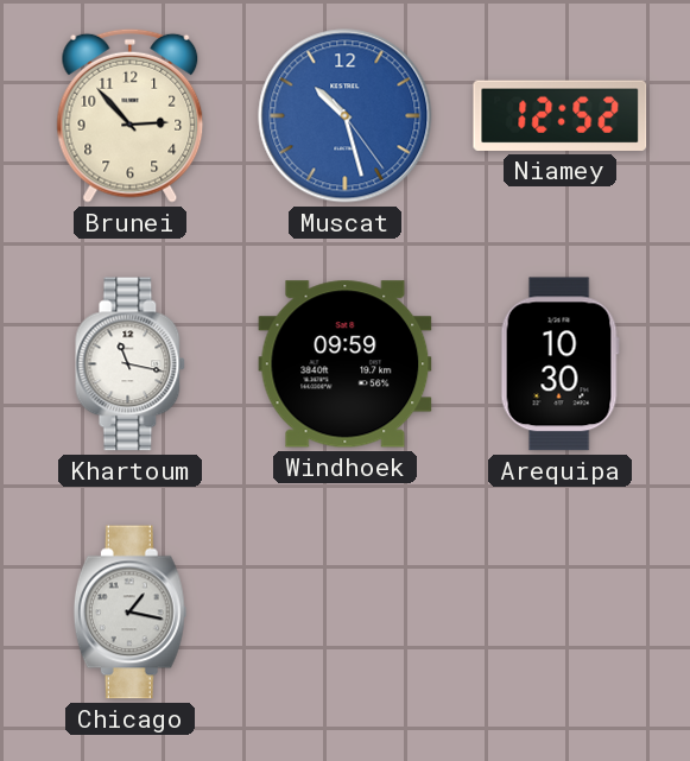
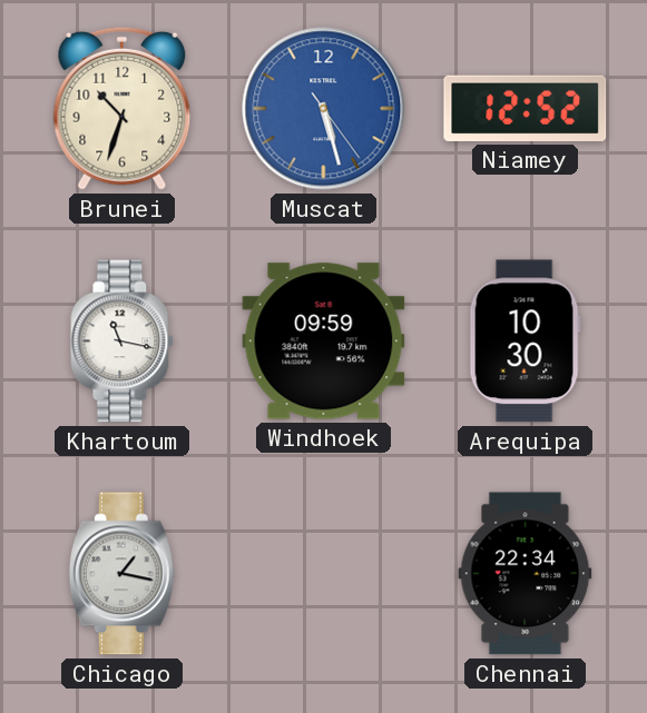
Brunei: 2:53 -> 10:33 (122, 108)
Muscat: 10:27 -> 5:27 (324, 109)
Chennai: none -> 22:34 (526, 574)
